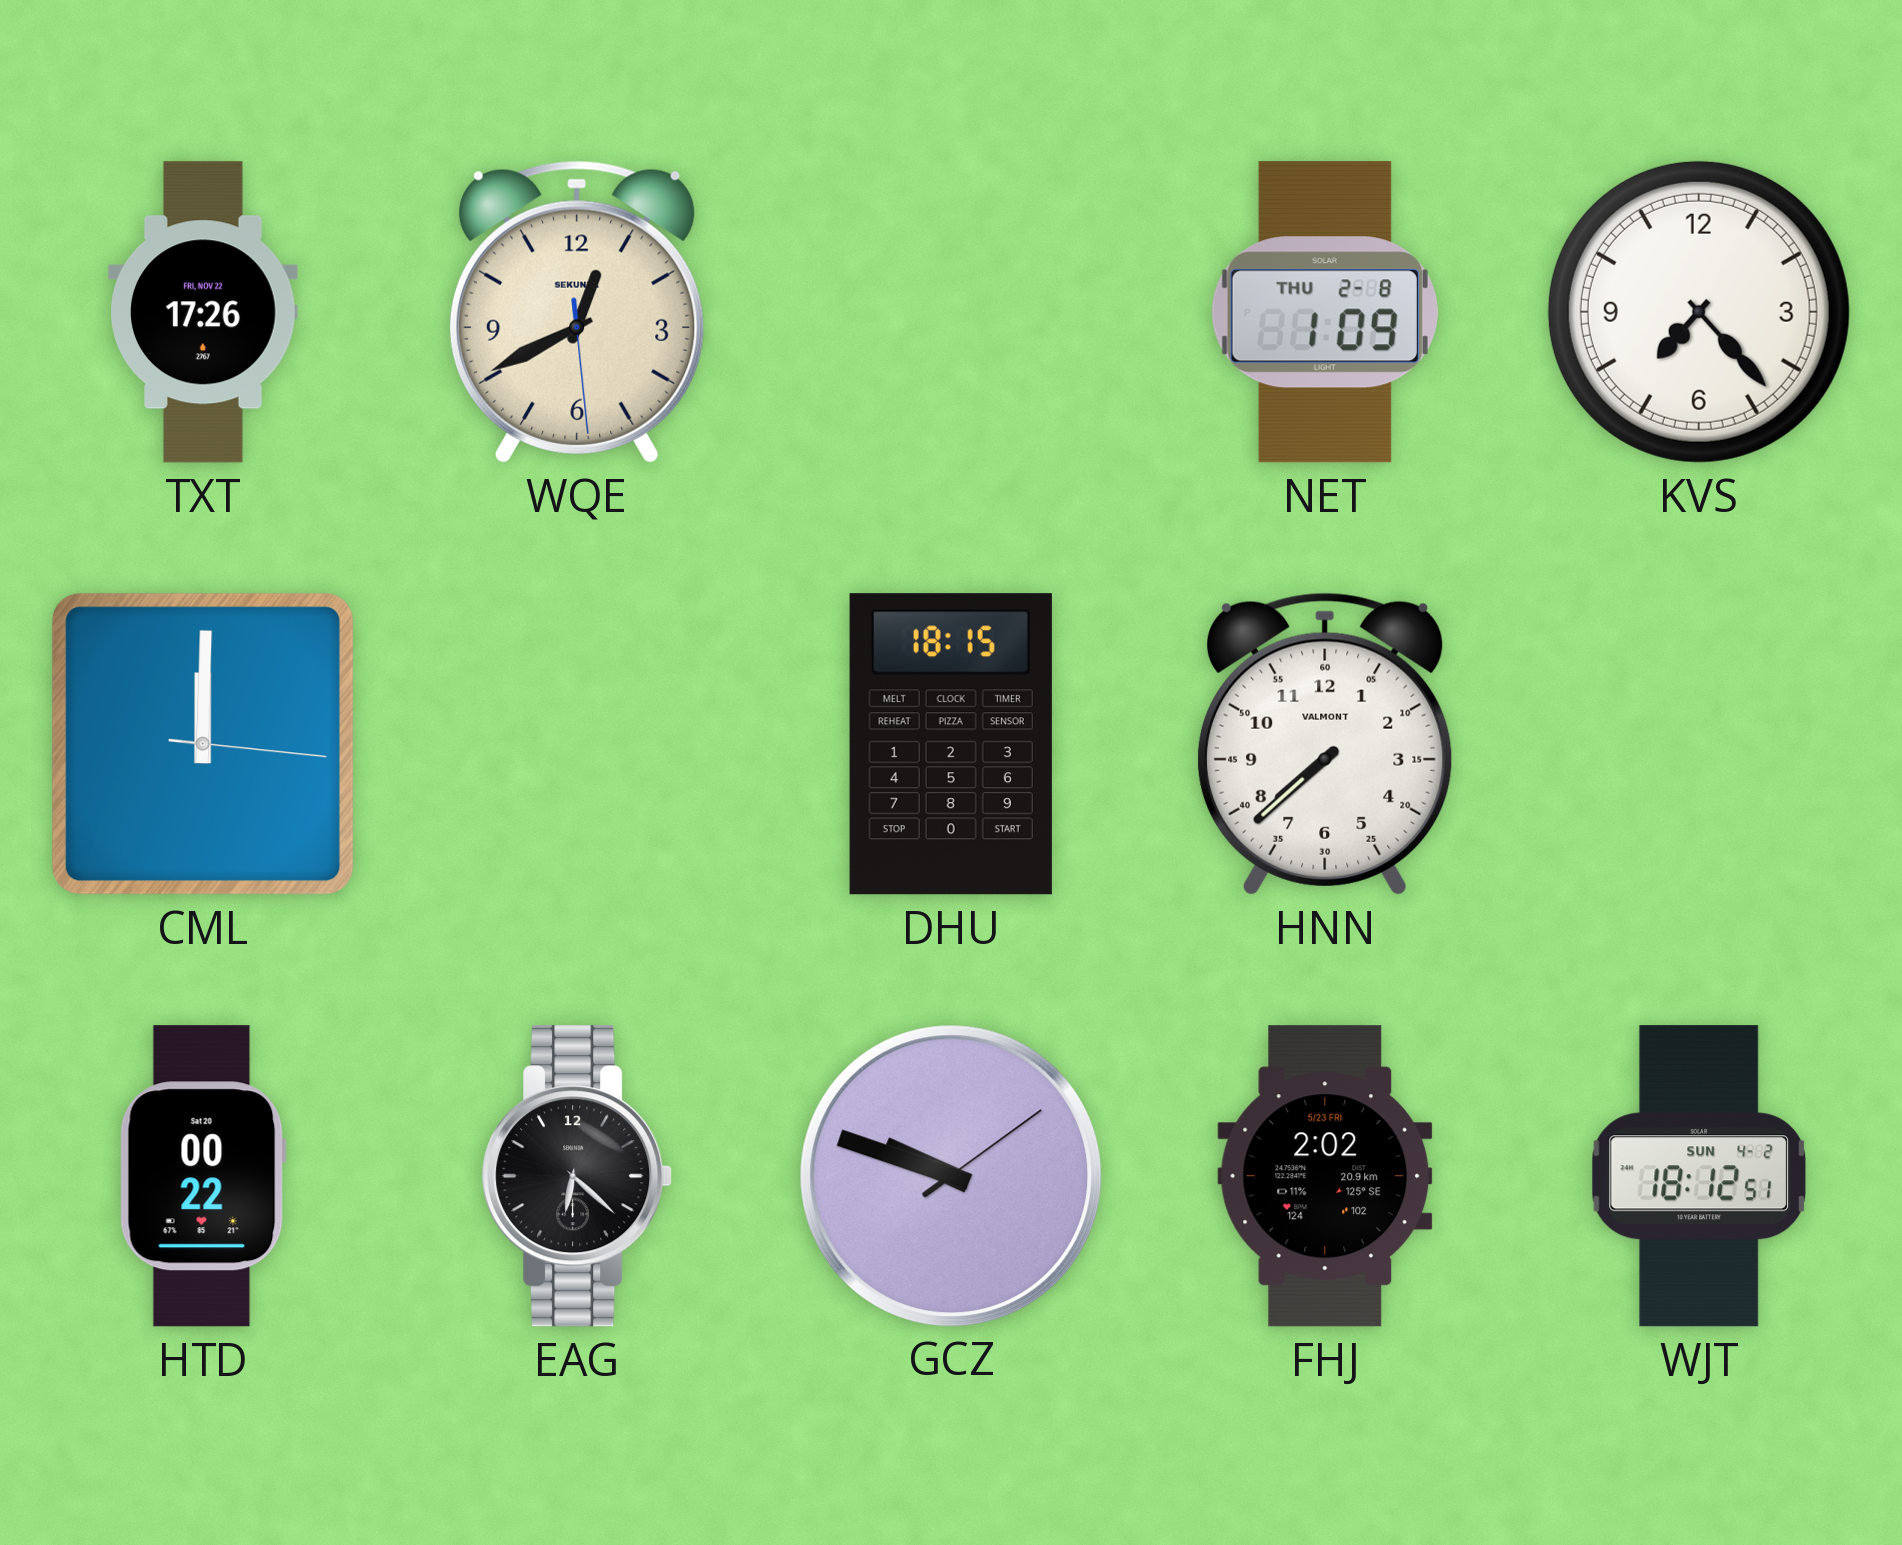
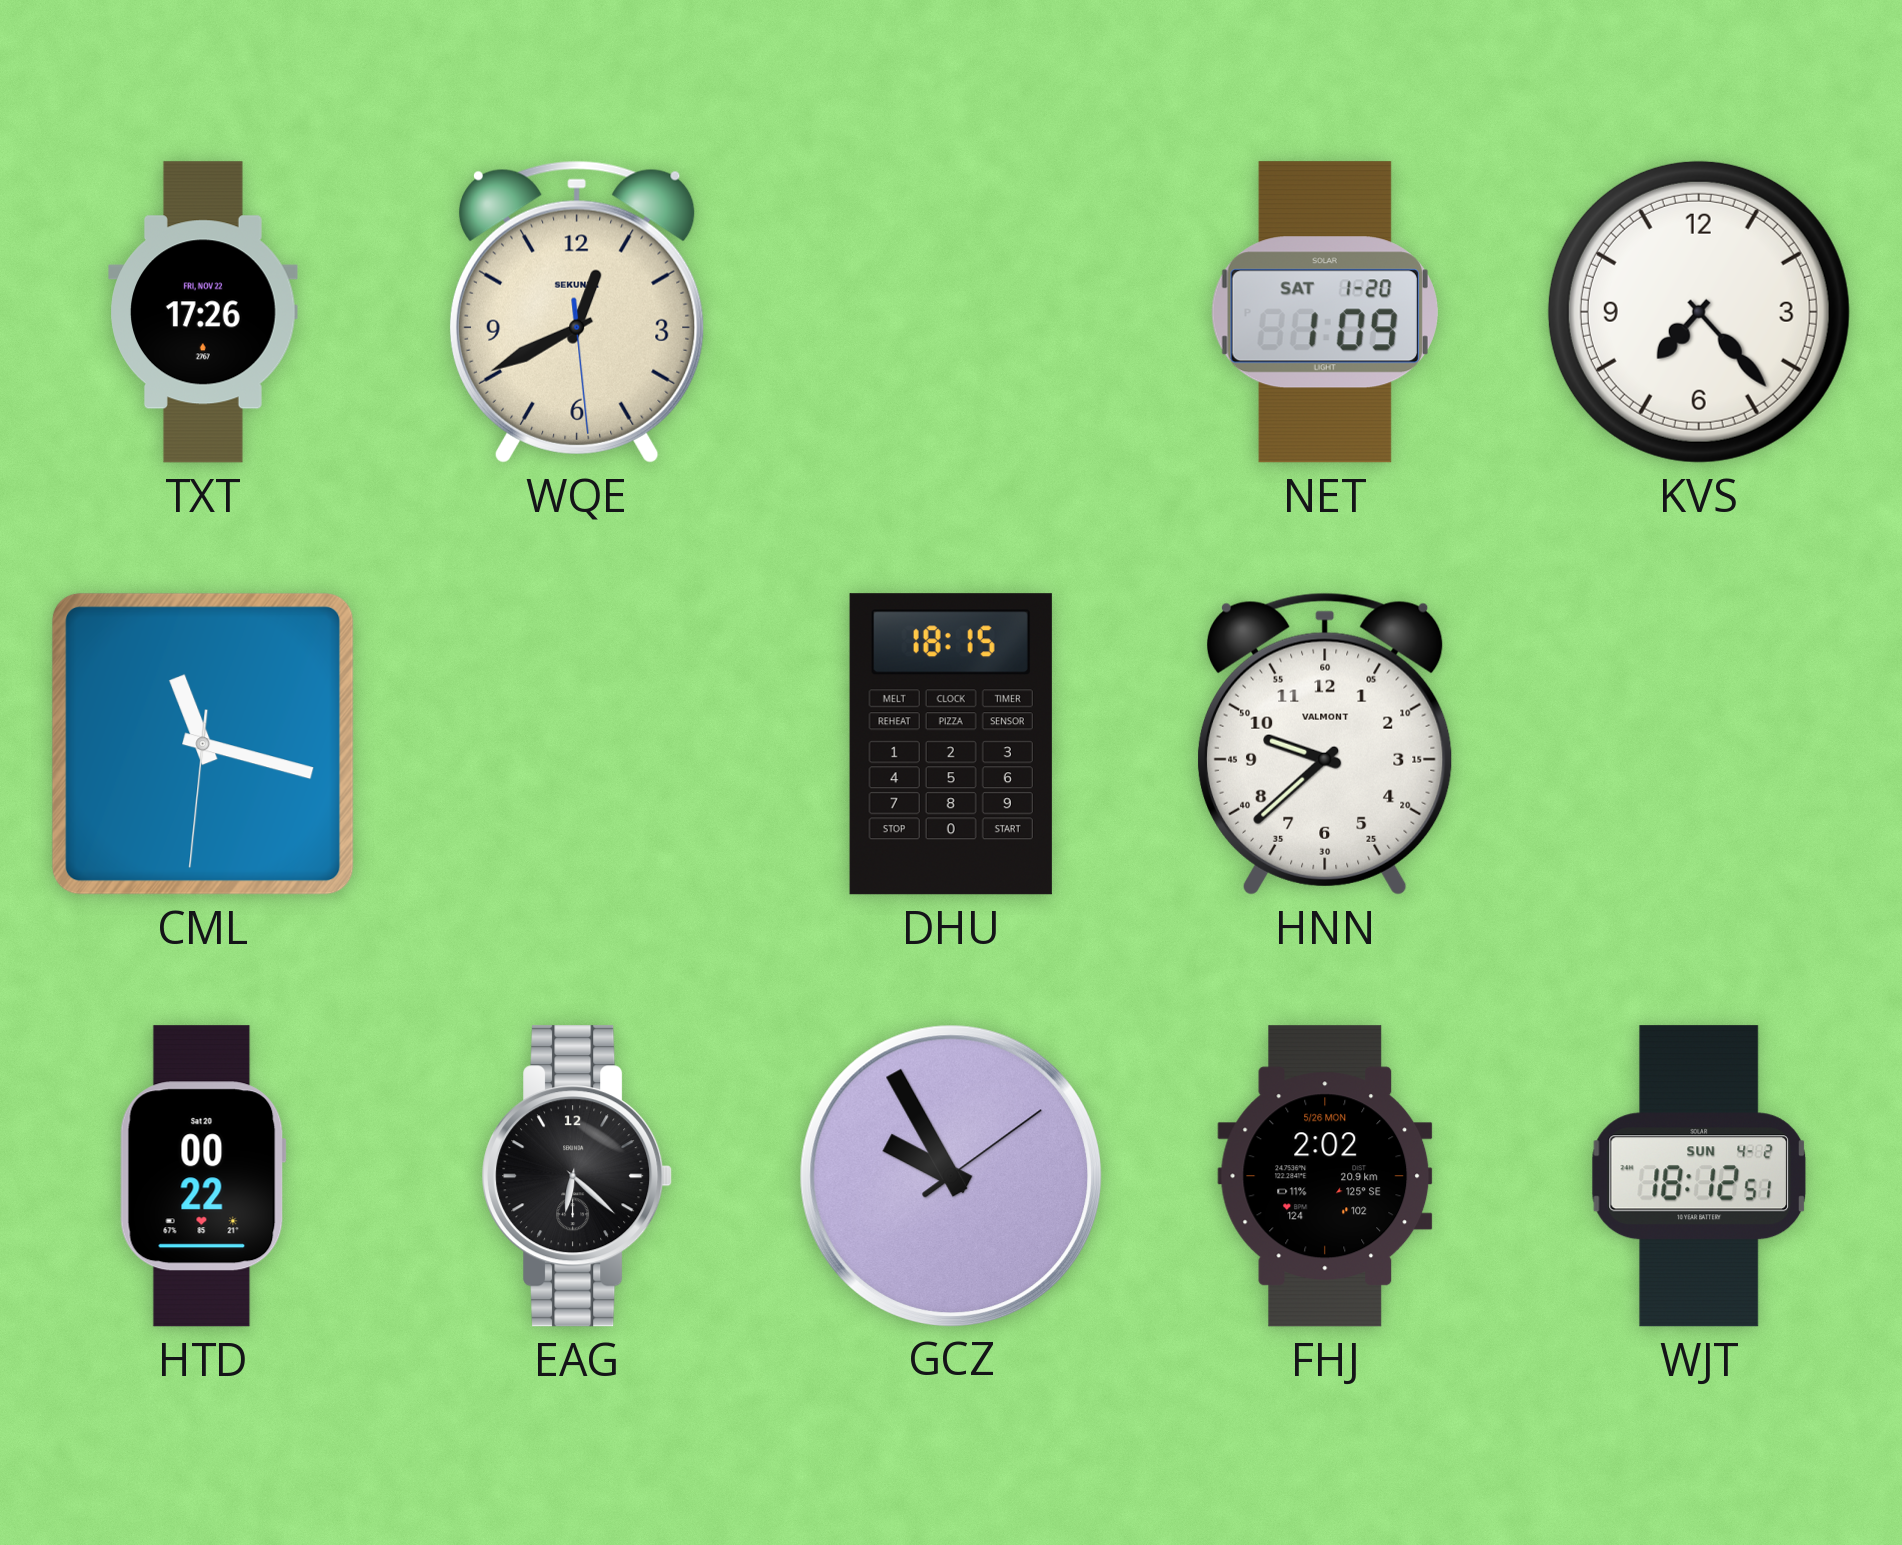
NET date: THU 2-8 -> SAT 1-20 (1325, 312)
CML: 12:00 -> 11:17 (203, 744)
HNN: 7:38 -> 9:38 (1325, 744)
GCZ: 9:48 -> 9:55 (950, 1175)
FHJ date: 5/23 FRI -> 5/26 MON (1325, 1176)
